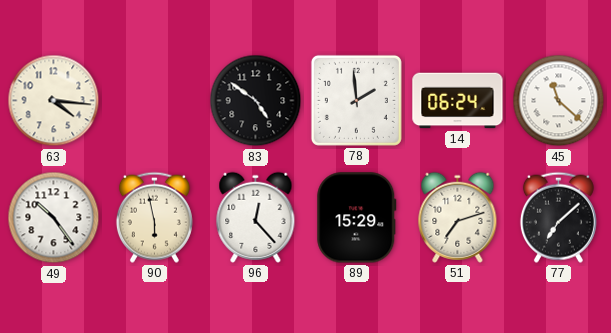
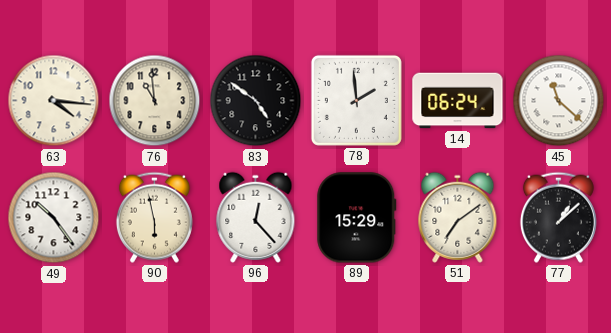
76: none -> 10:59 (155, 101)
51: 7:12 -> 7:09 (458, 217)
77: 7:08 -> 1:08 (558, 217)
